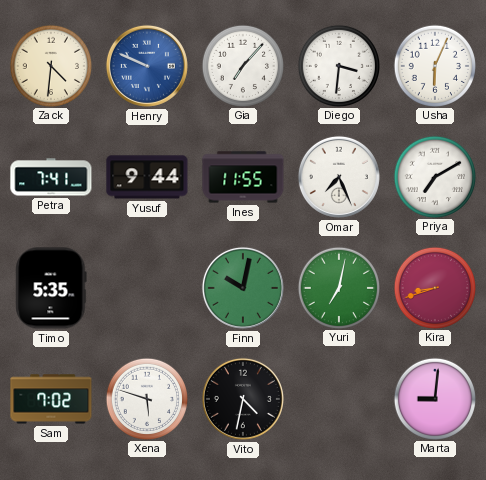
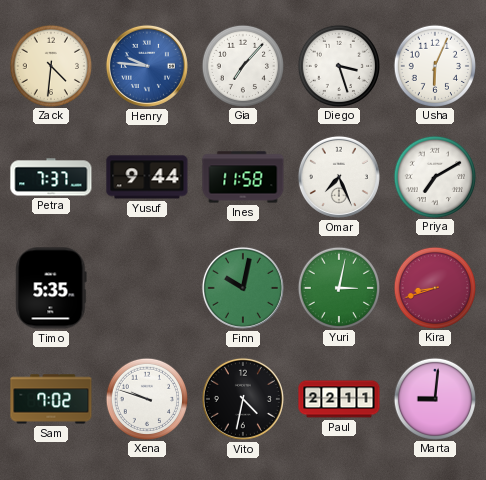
Henry: 9:49 -> 9:46 (147, 66)
Diego: 3:31 -> 3:27 (338, 65)
Petra: 7:41 -> 7:37 (51, 177)
Ines: 11:55 -> 11:58 (243, 177)
Yuri: 7:02 -> 3:02 (338, 287)
Xena: 5:48 -> 9:48 (146, 398)
Paul: none -> 22:11 (339, 399)
